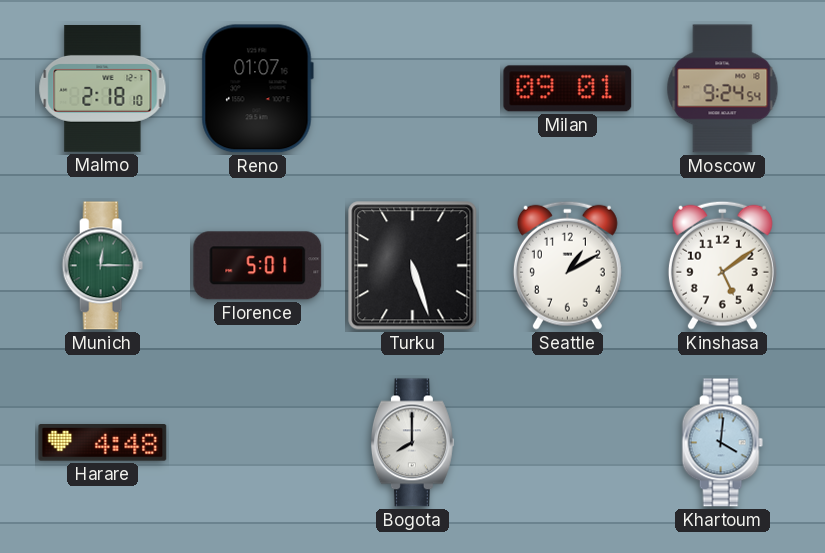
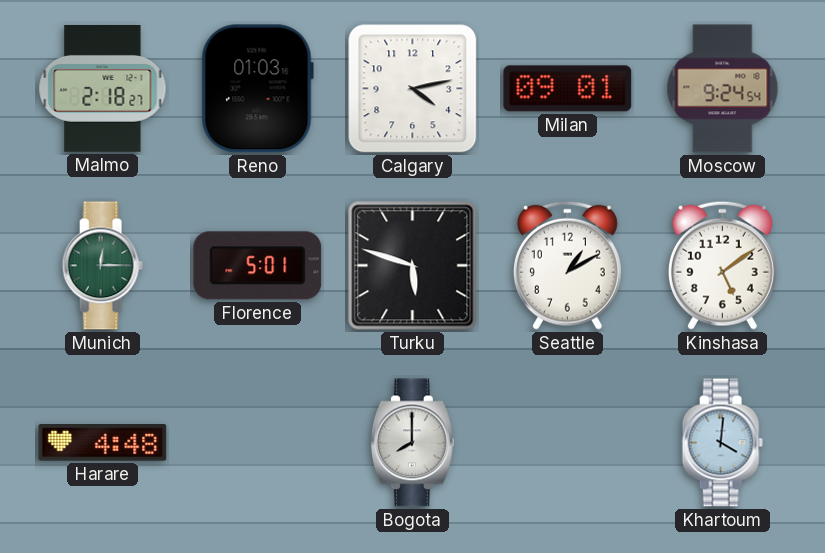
Malmo: 2:18:10 -> 2:18:27 (103, 89)
Reno: 01:07 -> 01:03 (257, 89)
Calgary: none -> 4:13 (413, 89)
Turku: 5:27 -> 5:48 (413, 266)
